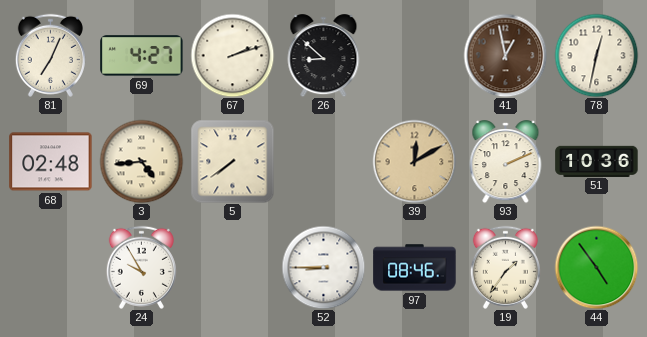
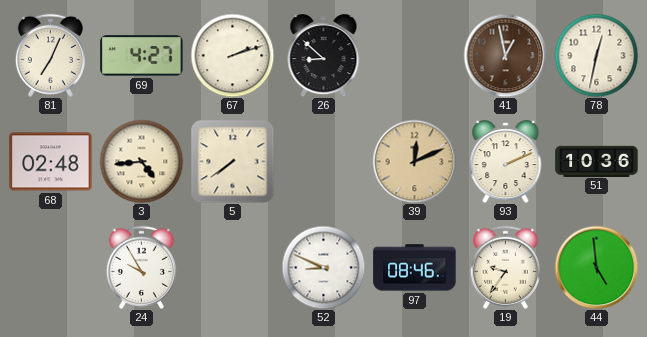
39: 12:10 -> 12:11 (414, 161)
52: 8:45 -> 8:49 (323, 267)
19: 1:36 -> 9:36 (505, 267)
44: 4:54 -> 4:59 (596, 267)
